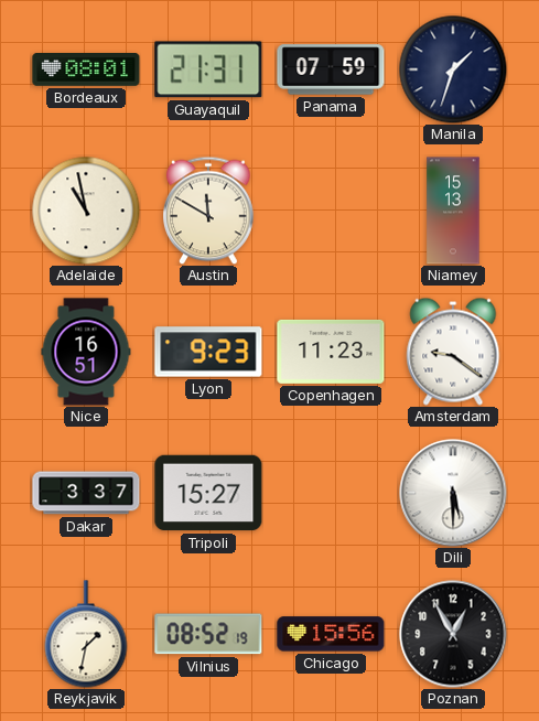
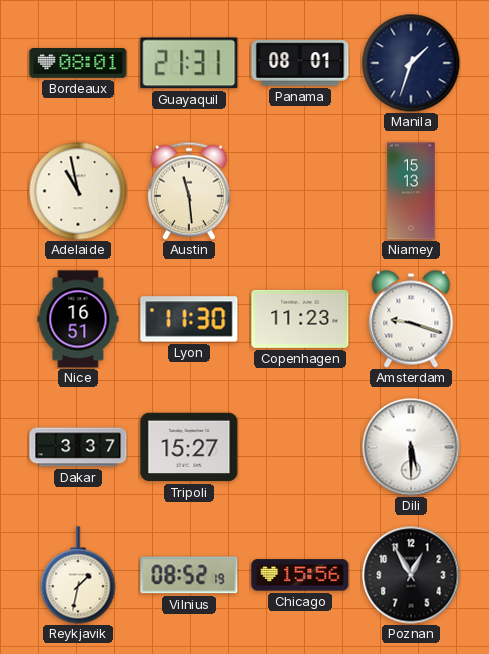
Panama: 07:59 -> 08:01 (300, 63)
Austin: 11:50 -> 11:29 (190, 191)
Lyon: 9:23 -> 11:30 (189, 319)
Amsterdam: 9:21 -> 9:18 (411, 319)
